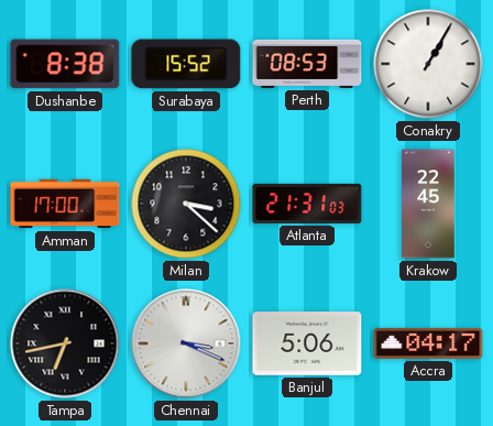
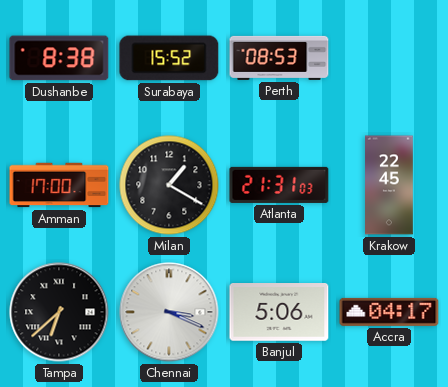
Conakry: 1:05 -> none (428, 64)
Milan: 3:22 -> 1:20 (169, 185)
Tampa: 6:43 -> 6:38 (59, 312)
